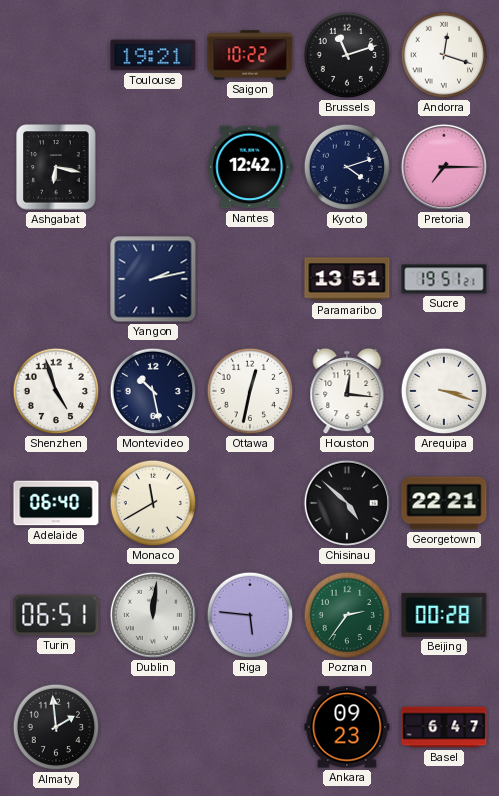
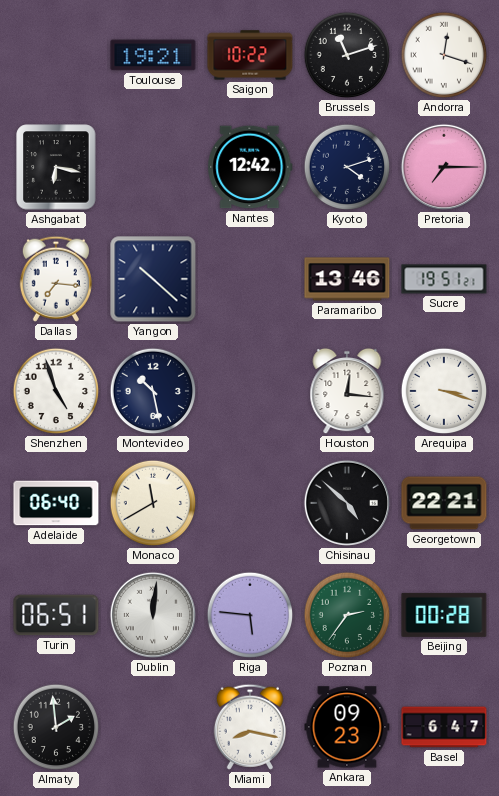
Dallas: none -> 7:16 (56, 279)
Yangon: 2:13 -> 10:22 (153, 279)
Paramaribo: 13:51 -> 13:46 (347, 279)
Ottawa: 12:32 -> none (250, 391)
Miami: none -> 8:17 (250, 727)
